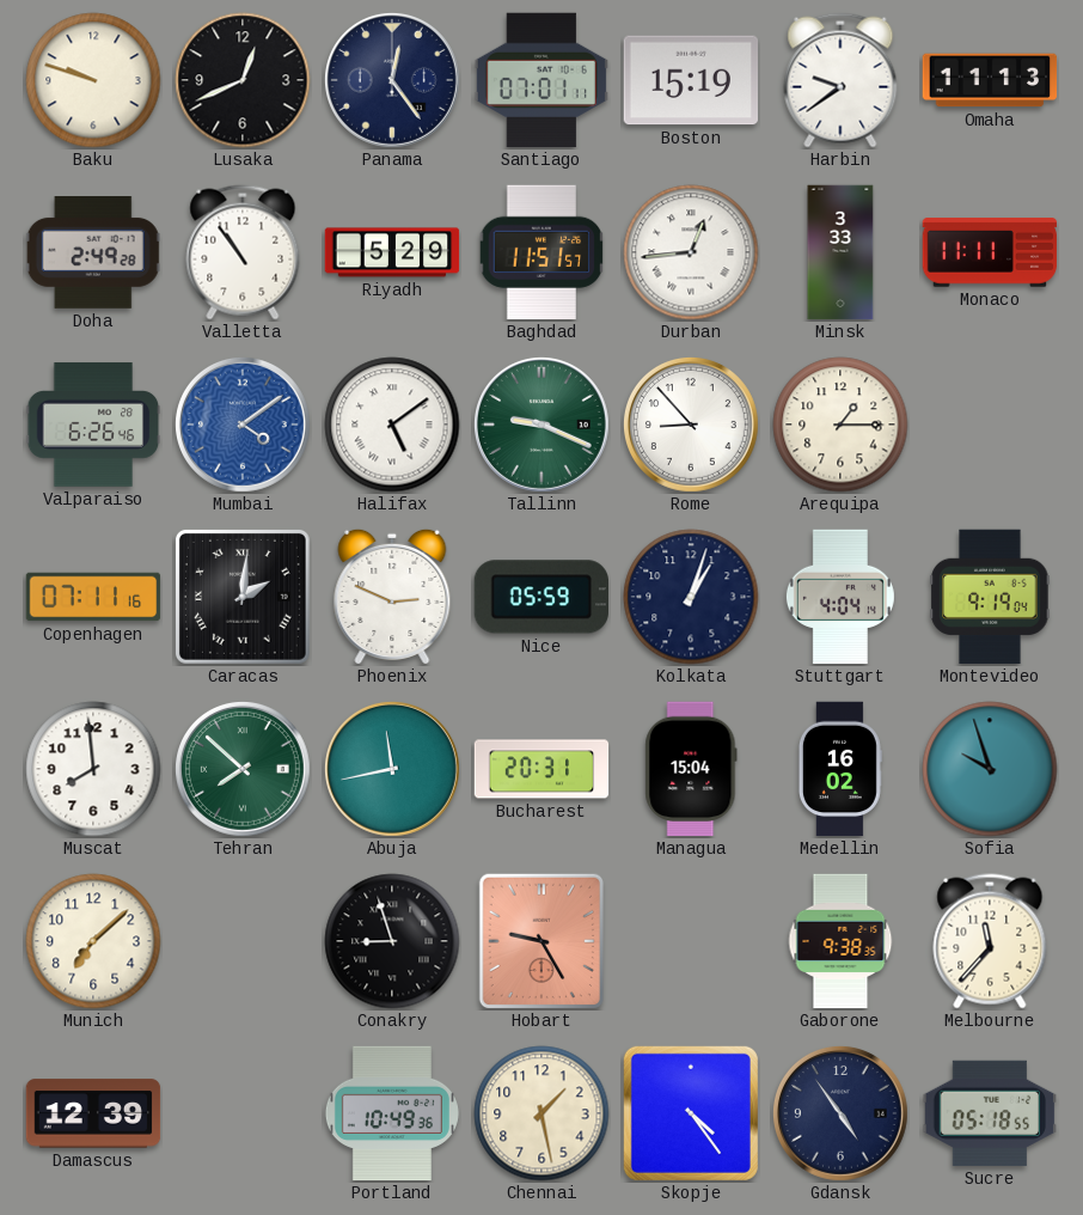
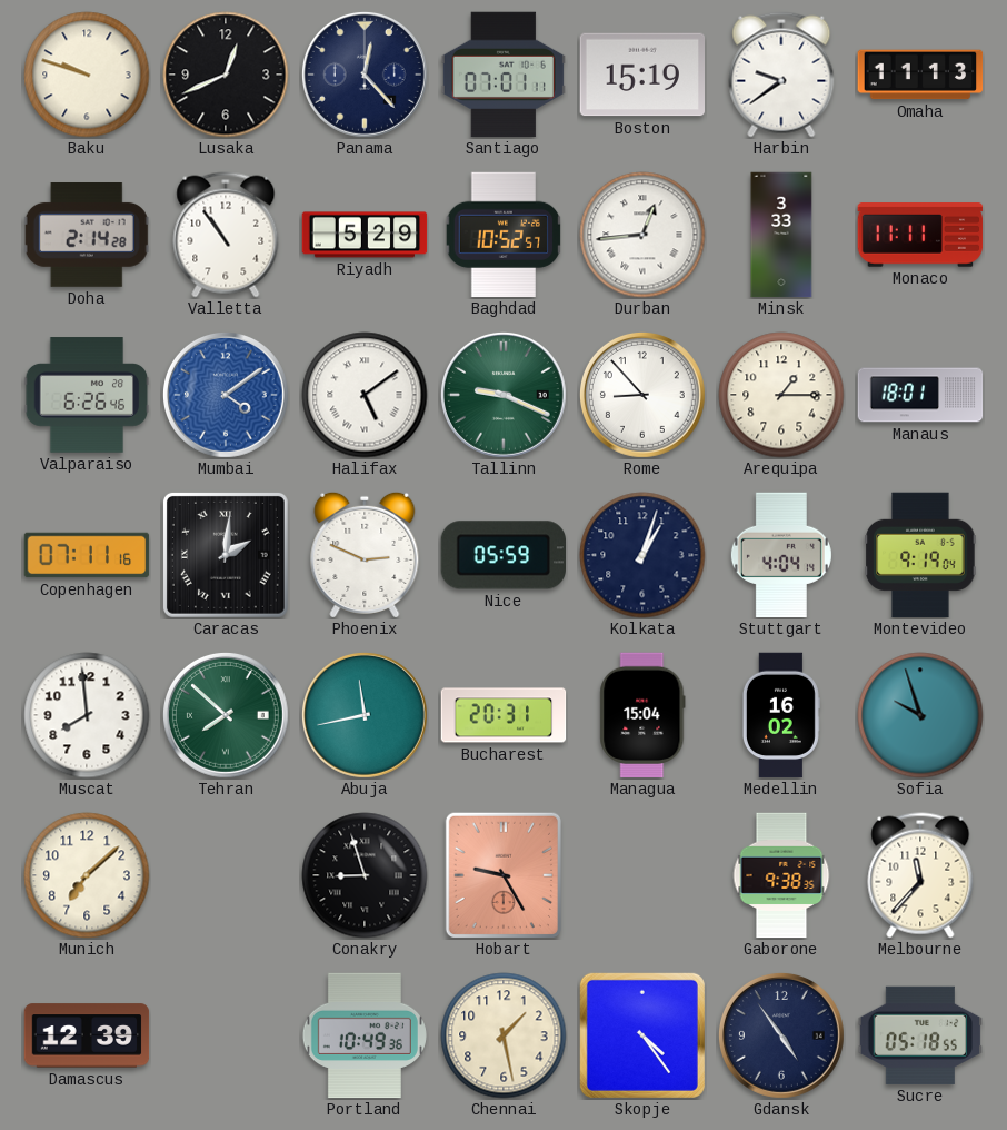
Panama: 12:24 -> 12:23 (365, 75)
Doha: 2:49 -> 2:14 (87, 236)
Baghdad: 11:51 -> 10:52 (503, 235)
Manaus: none -> 18:01 (920, 395)
